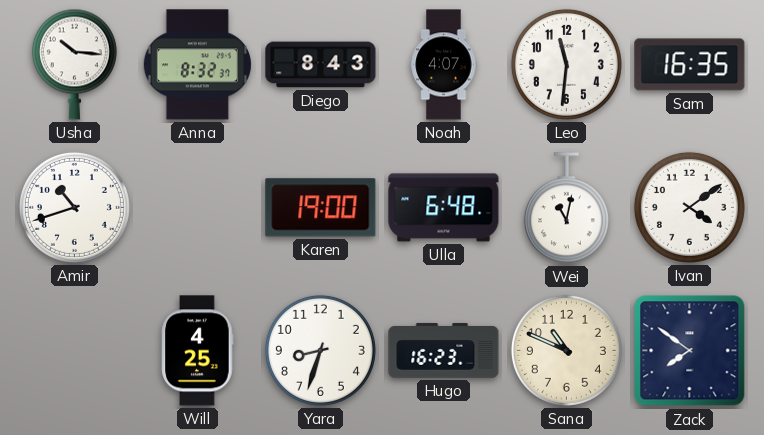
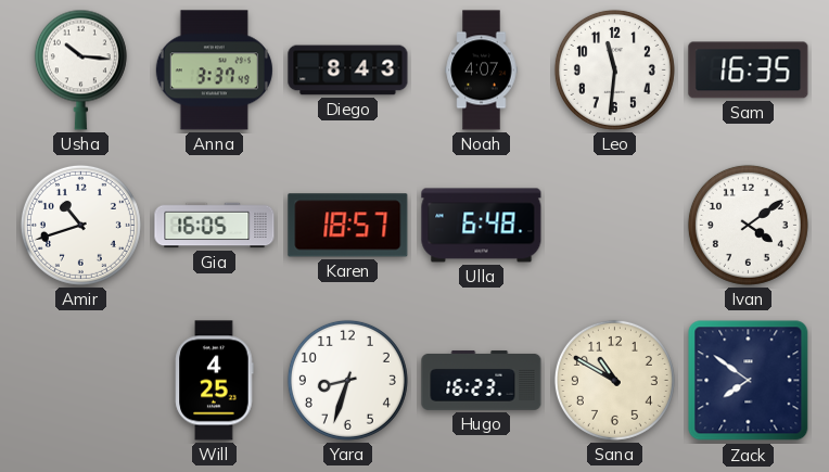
Anna: 8:32 -> 3:37 (214, 71)
Gia: none -> 16:05 (215, 226)
Karen: 19:00 -> 18:57 (348, 226)
Wei: 11:02 -> none (566, 208)
Sana: 10:49 -> 10:50 (614, 380)
